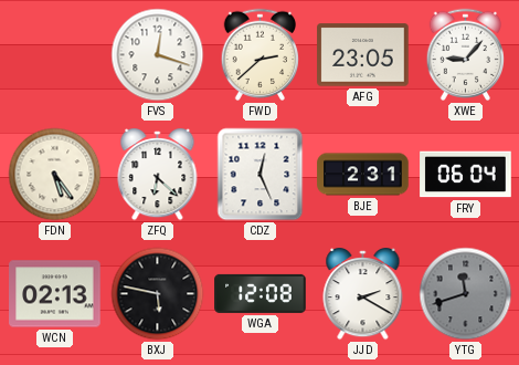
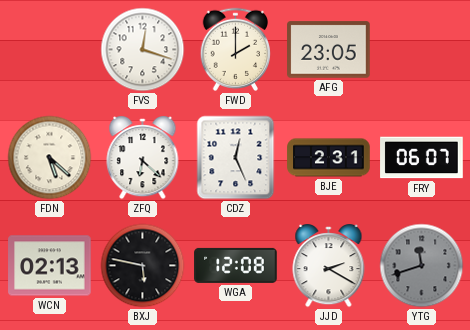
FWD: 2:38 -> 2:00 (236, 49)
XWE: 9:07 -> none (466, 54)
FDN: 5:24 -> 5:22 (50, 158)
FRY: 06:04 -> 06:07 (422, 158)
